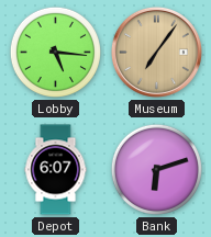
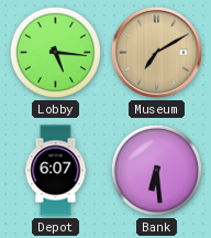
Museum: 7:06 -> 7:10 (156, 52)
Bank: 6:12 -> 6:29 (156, 170)
